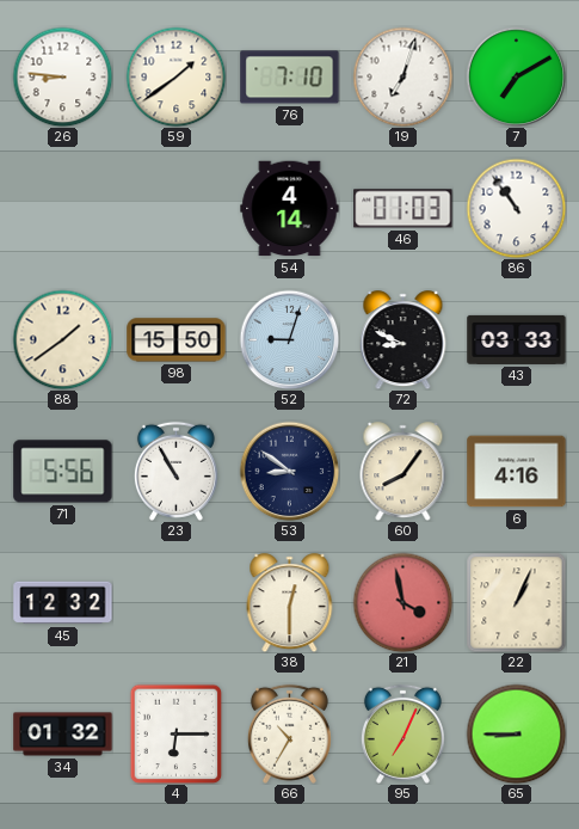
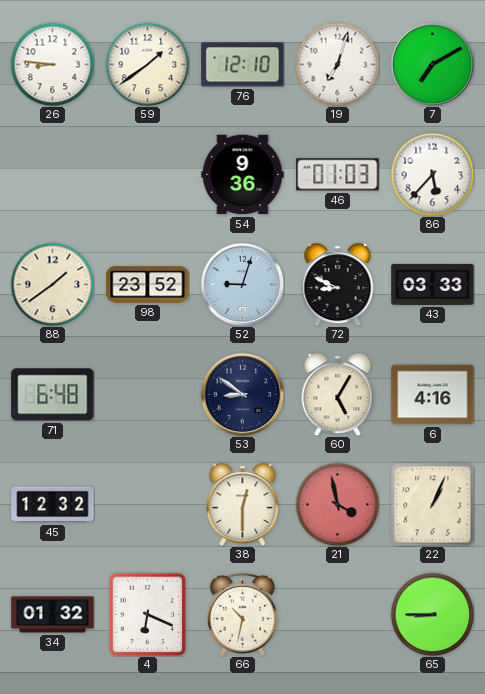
76: 7:10 -> 12:10 (243, 65)
54: 4:14 -> 9:36 (243, 175)
86: 10:54 -> 5:37 (432, 174)
98: 15:50 -> 23:52 (148, 285)
71: 5:56 -> 6:48 (53, 395)
23: 10:55 -> none (175, 471)
60: 8:06 -> 5:05 (338, 395)
4: 6:15 -> 6:19 (148, 614)
66: 10:35 -> 10:32 (242, 614)
95: 7:04 -> none (402, 733)
